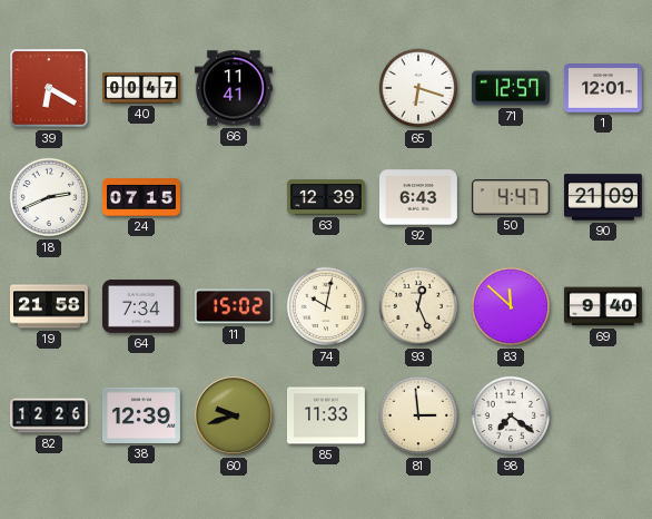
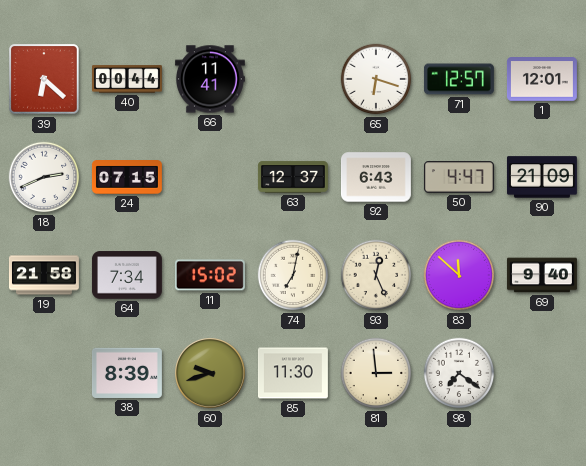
39: 6:20 -> 6:22 (44, 79)
40: 00:47 -> 00:44 (128, 79)
63: 12:39 -> 12:37 (293, 177)
74: 10:02 -> 7:02 (293, 275)
82: 12:26 -> none (49, 415)
38: 12:39 -> 8:39 (127, 373)
85: 11:33 -> 11:30 (293, 373)
